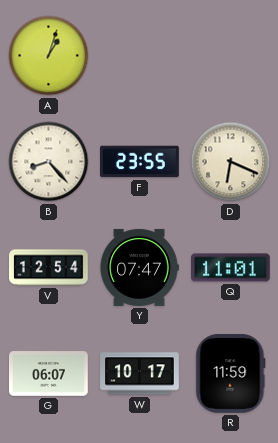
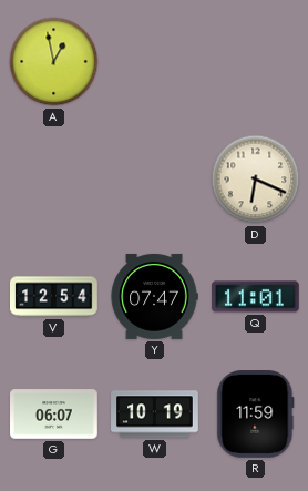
A: 1:03 -> 12:58 (54, 62)
B: 8:23 -> none (49, 162)
F: 23:55 -> none (140, 162)
W: 10:17 -> 10:19 (155, 415)
